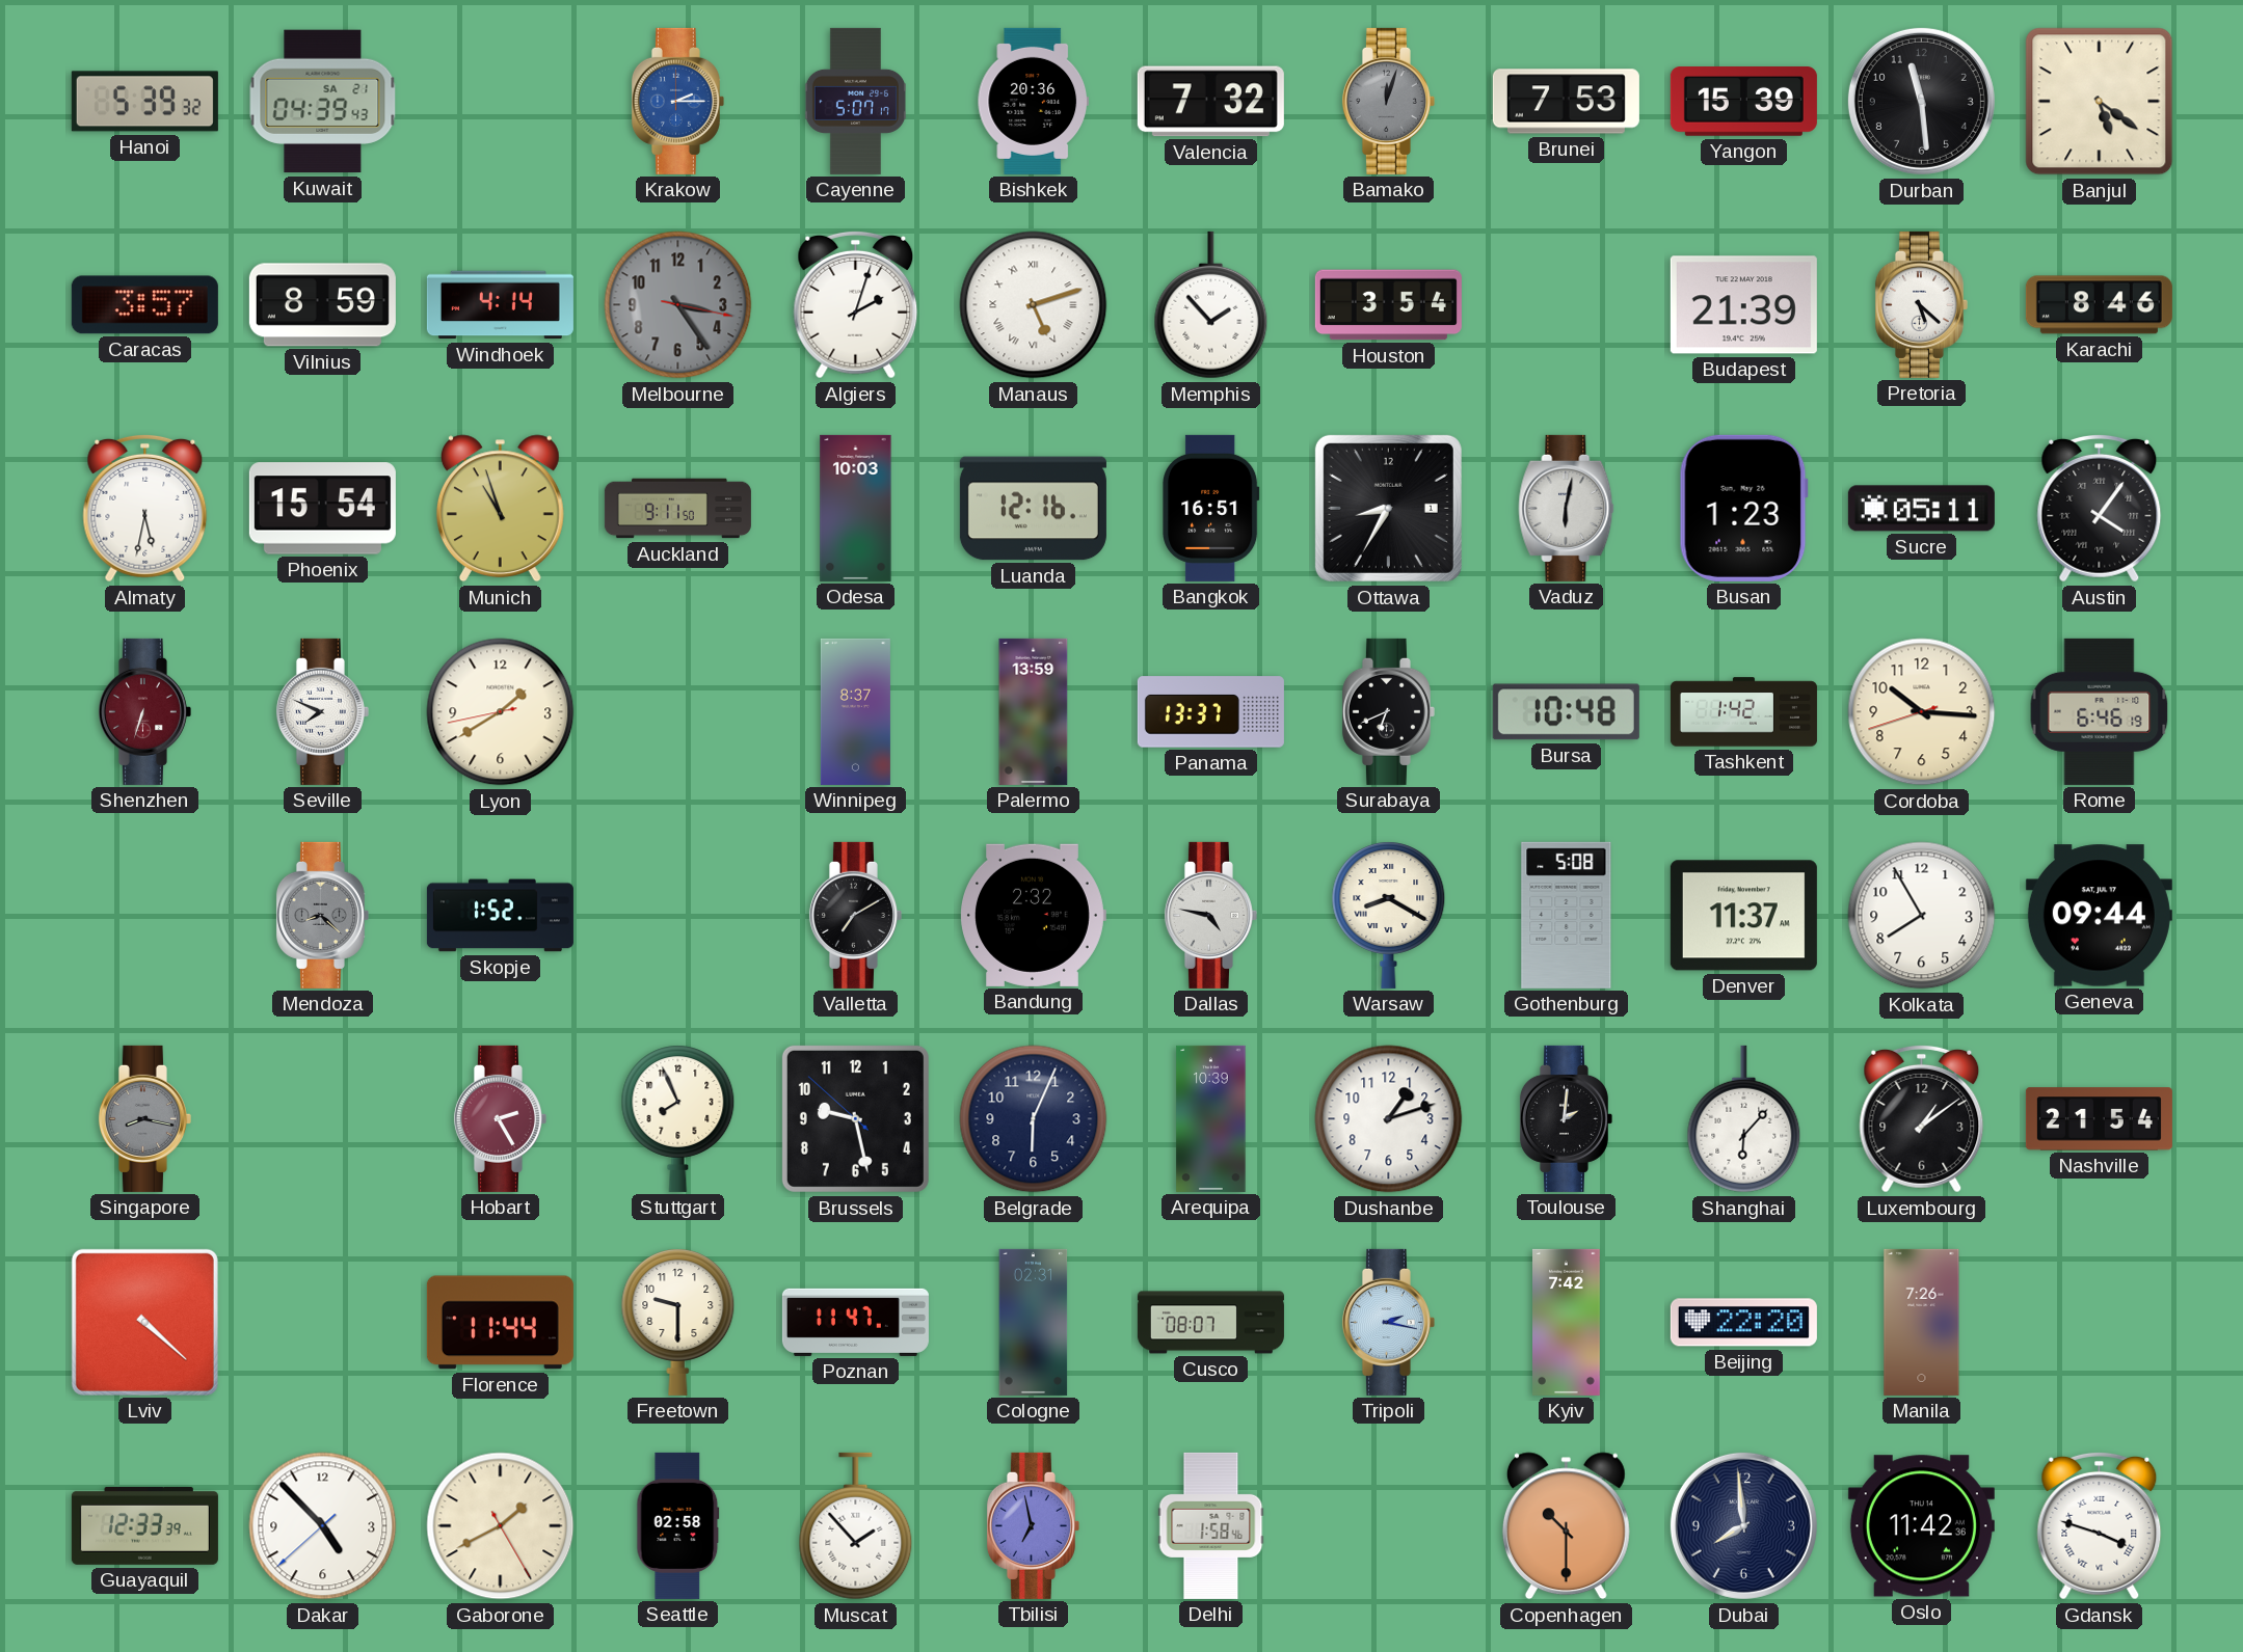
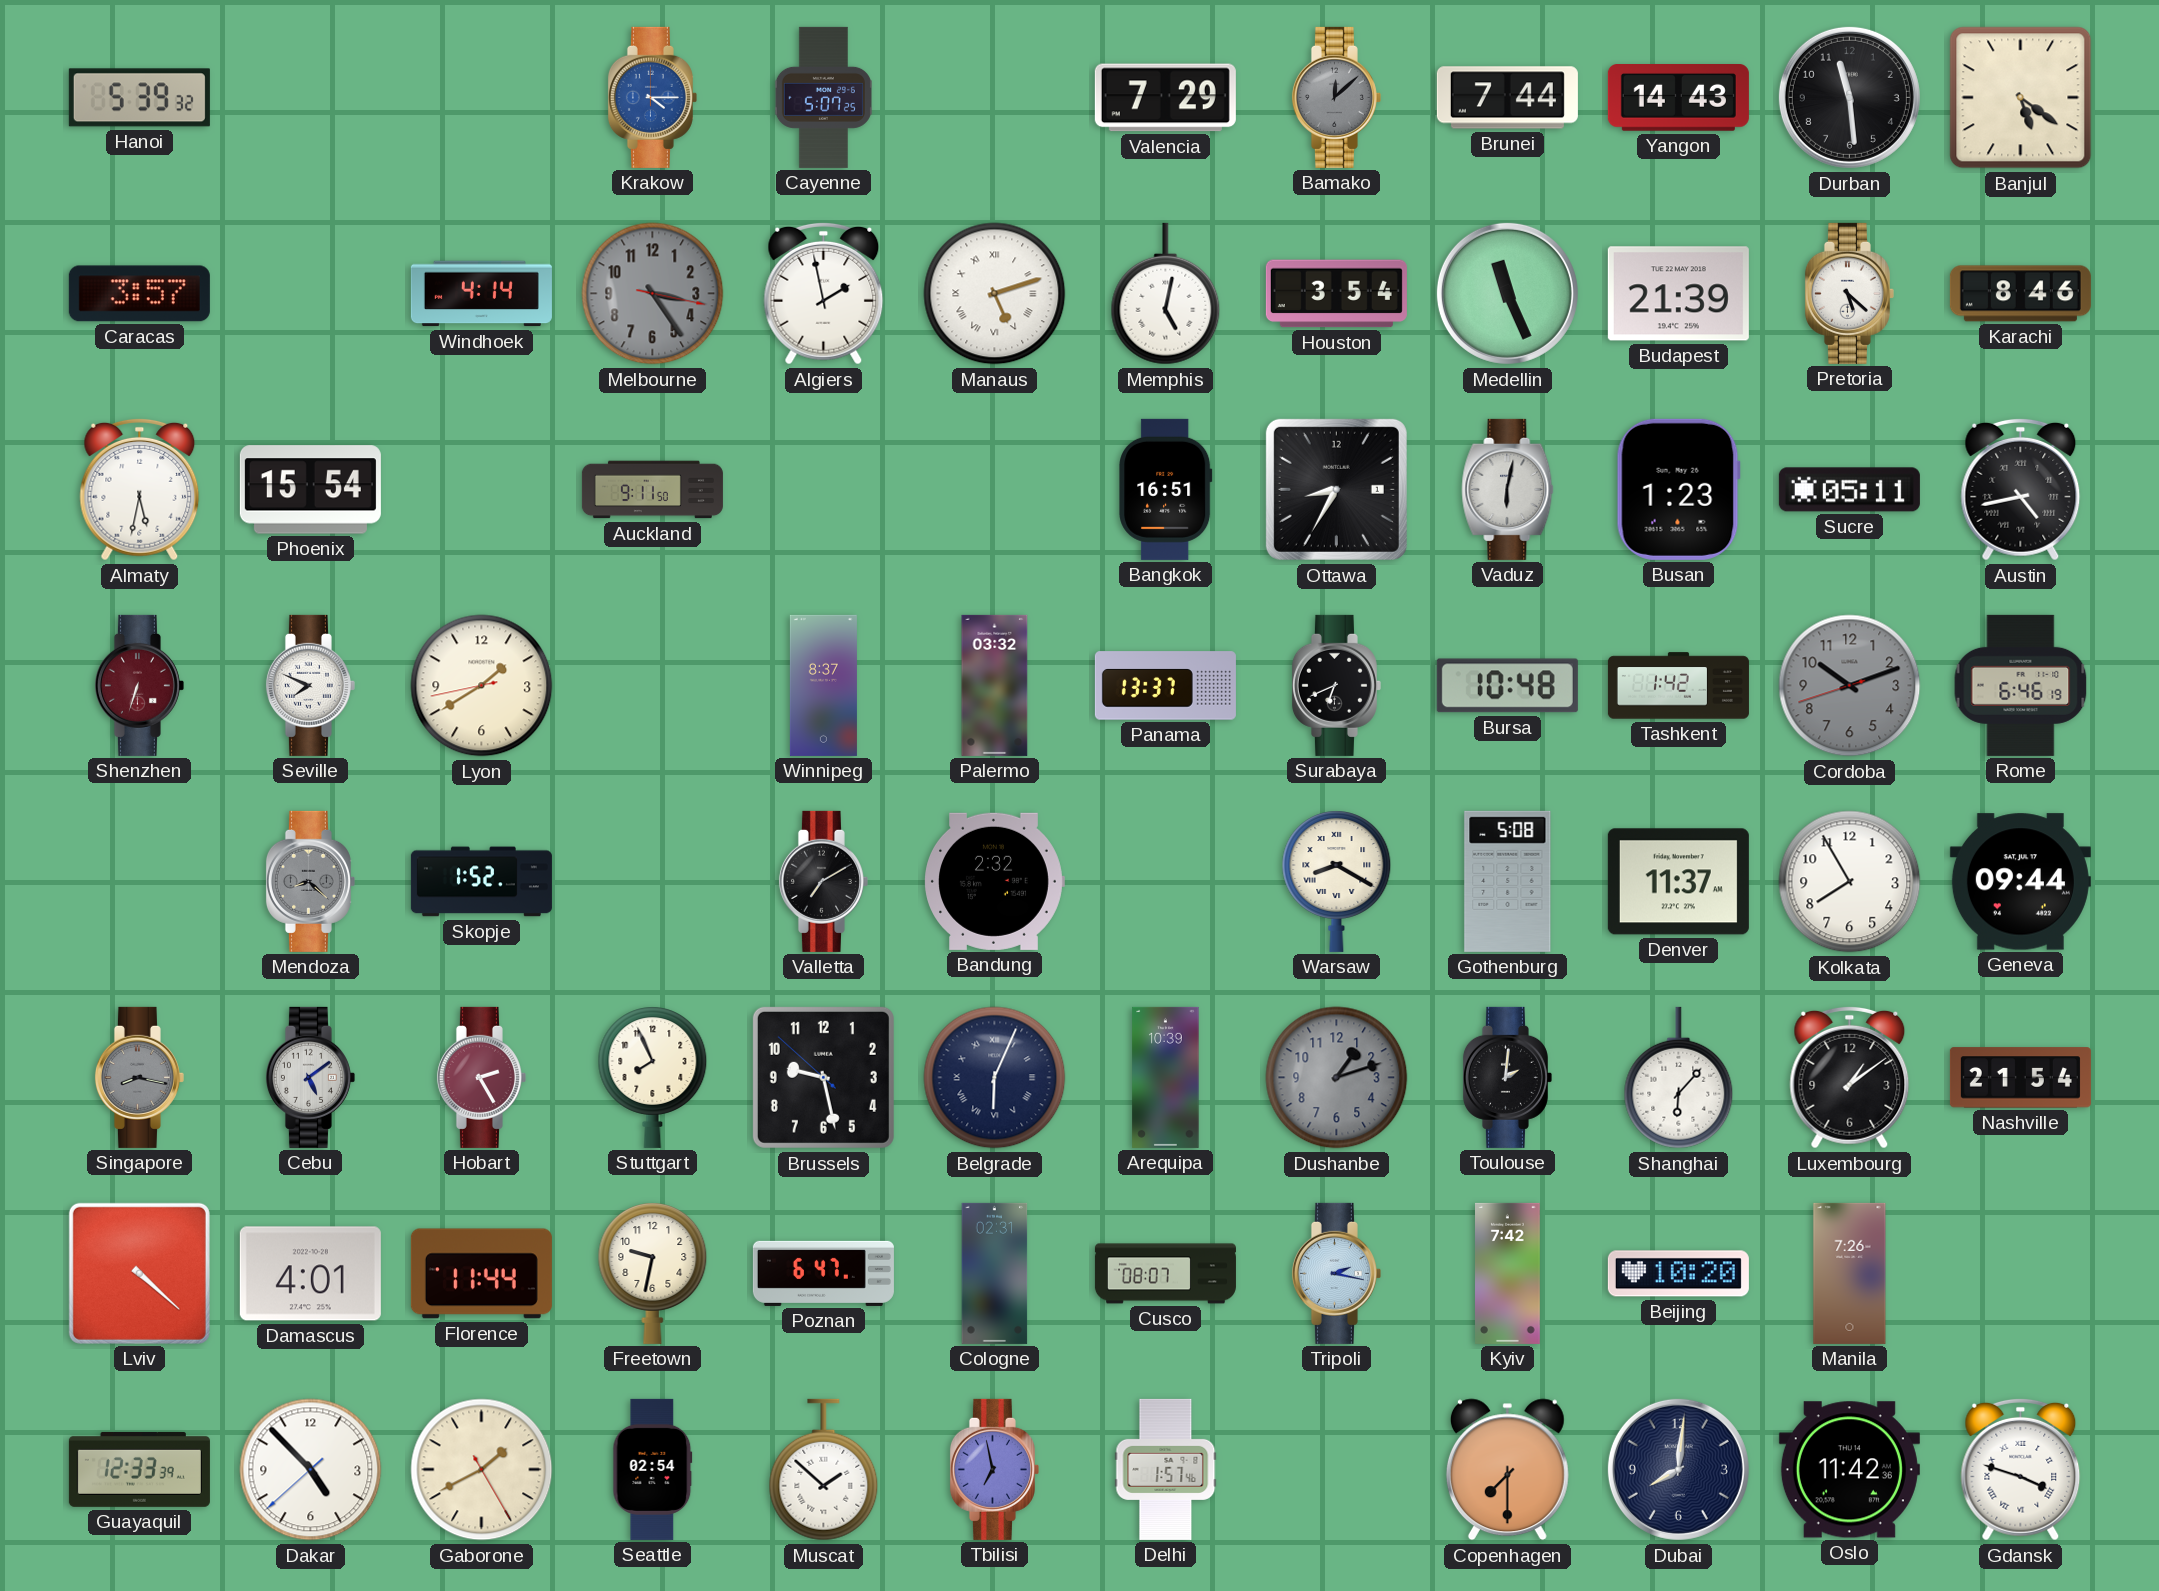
Kuwait: 04:39 -> none (323, 102)
Krakow: 2:15 -> 4:15 (652, 97)
Cayenne: 5:07:17 -> 5:07:25 (823, 97)
Bishkek: 20:36 -> none (1033, 101)
Valencia: 7:32 -> 7:29 (1165, 98)
Bamako: 12:03 -> 12:08 (1336, 97)
Brunei: 7:53 -> 7:44 (1507, 98)
Yangon: 15:39 -> 14:43 (1678, 98)
Vilnius: 8:59 -> none (322, 305)
Algiers: 2:03 -> 1:58 (824, 293)
Memphis: 1:53 -> 5:02 (1166, 294)
Medellin: none -> 11:26 (1507, 293)
Munich: 10:57 -> none (500, 509)
Odesa: 10:03 -> none (856, 508)
Luanda: 12:16 -> none (1033, 509)
Austin: 4:06 -> 4:43 (2021, 489)
Palermo: 13:59 -> 03:32 (995, 685)
Cordoba: 10:15 -> 10:11 (1850, 686)
Cordoba dial: cream -> grey (1850, 686)
Dallas: 4:47 -> none (1210, 915)
Cebu: none -> 5:09 (310, 1077)
Belgrade numerals: Arabic -> Roman (995, 1078)
Dushanbe dial: white -> grey (1337, 1078)
Damascus: none -> 4:01 (310, 1274)
Freetown: 9:30 -> 9:32 (653, 1273)
Poznan: 11:47 -> 6:47 (823, 1273)
Beijing: 22:20 -> 10:20 (1678, 1274)
Seattle: 02:58 -> 02:54 (653, 1469)
Muscat: 1:53 -> 1:52 (824, 1470)
Delhi: 1:58 -> 1:57 (1166, 1469)
Copenhagen: 10:30 -> 7:30 (1507, 1470)
Dubai: 7:59 -> 8:01 (1678, 1469)
